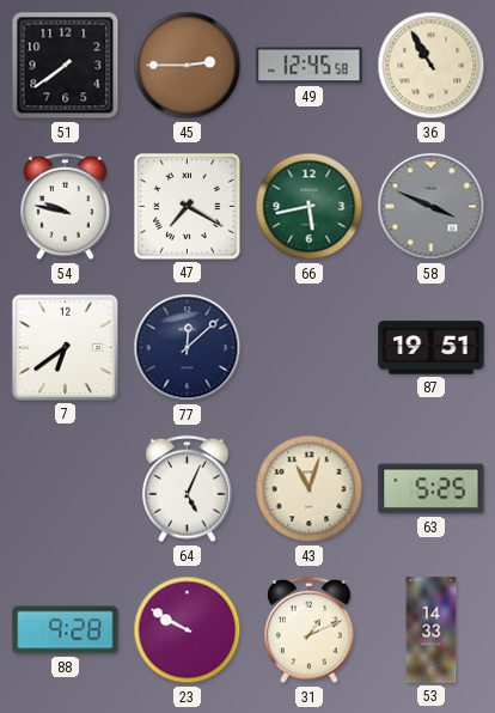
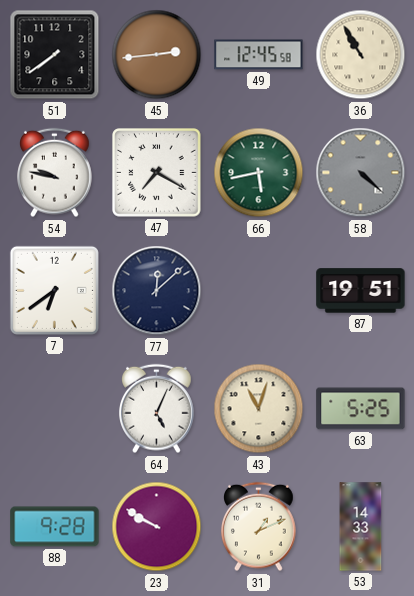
45: 2:45 -> 2:44 (157, 55)
58: 3:49 -> 4:22 (361, 173)
